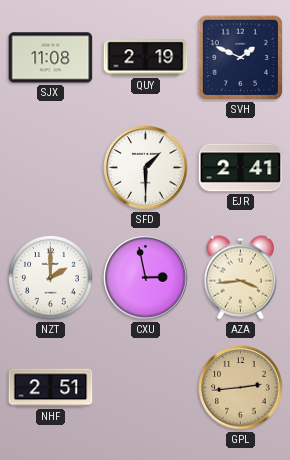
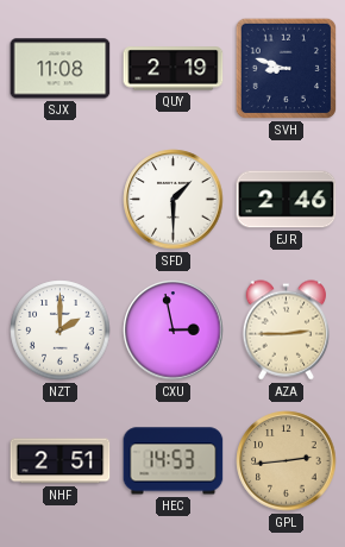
SVH: 1:49 -> 8:48 (287, 69)
EJR: 2:41 -> 2:46 (287, 200)
AZA: 3:44 -> 2:45 (286, 331)
HEC: none -> 14:53 (174, 461)
